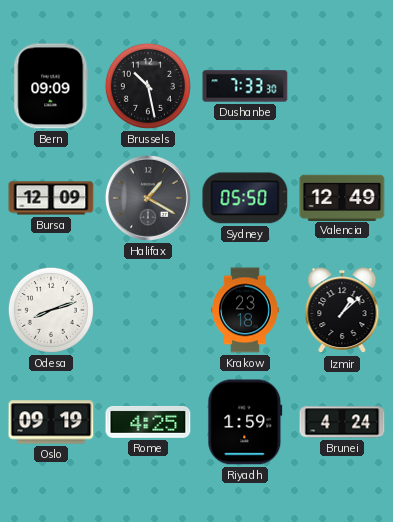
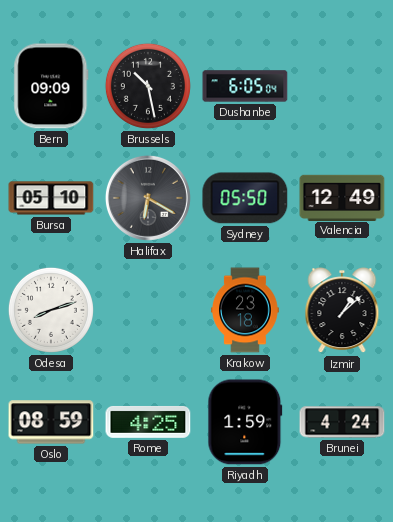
Dushanbe: 7:33 -> 6:05 (245, 86)
Bursa: 12:09 -> 05:10 (51, 198)
Halifax: 1:20 -> 6:20 (148, 198)
Oslo: 09:19 -> 08:59 (51, 422)
